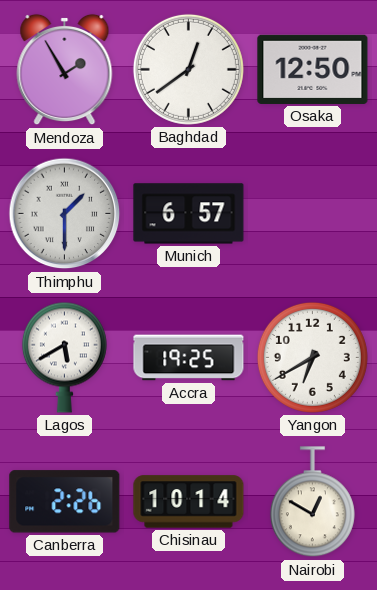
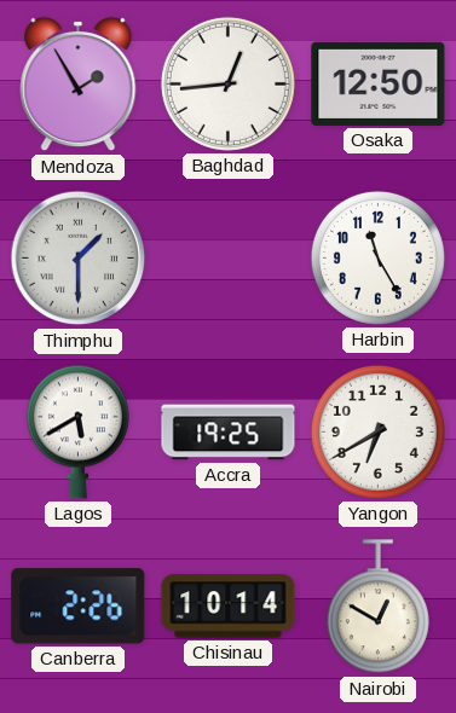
Baghdad: 12:39 -> 12:44 (227, 83)
Munich: 6:57 -> none (189, 214)
Harbin: none -> 11:25 (377, 257)
